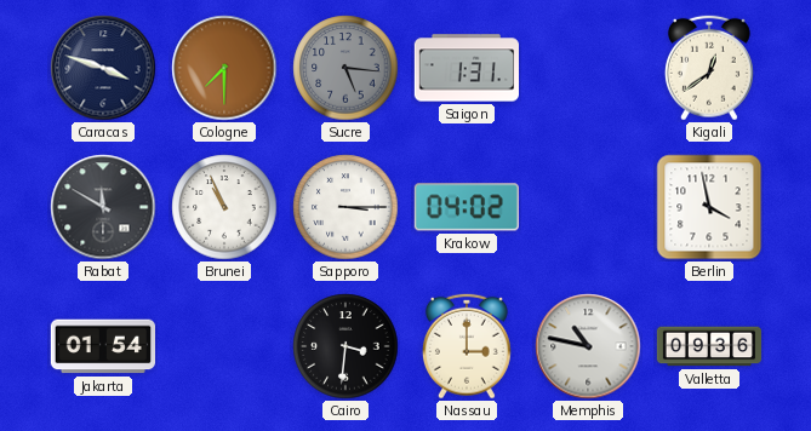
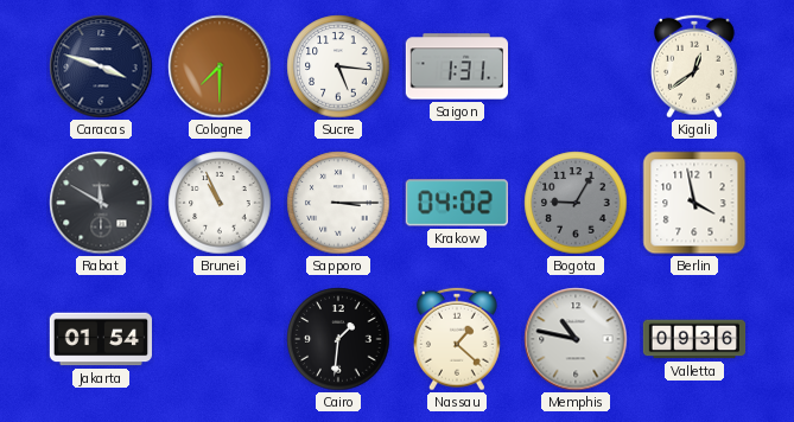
Sucre dial: grey -> white (338, 66)
Bogota: none -> 9:05 (576, 203)
Cairo: 3:31 -> 1:31 (338, 339)
Nassau: 3:00 -> 1:22 (457, 339)
